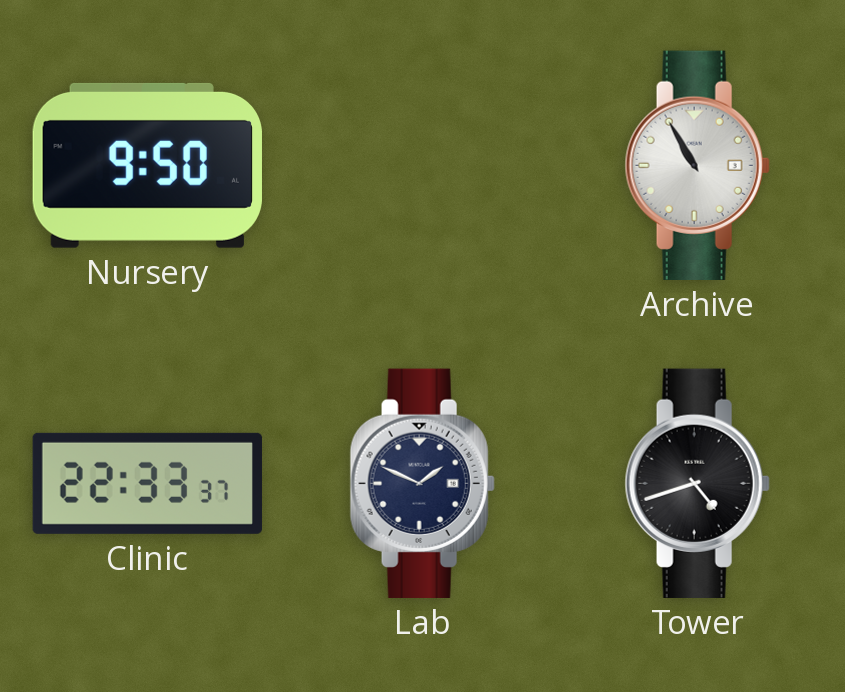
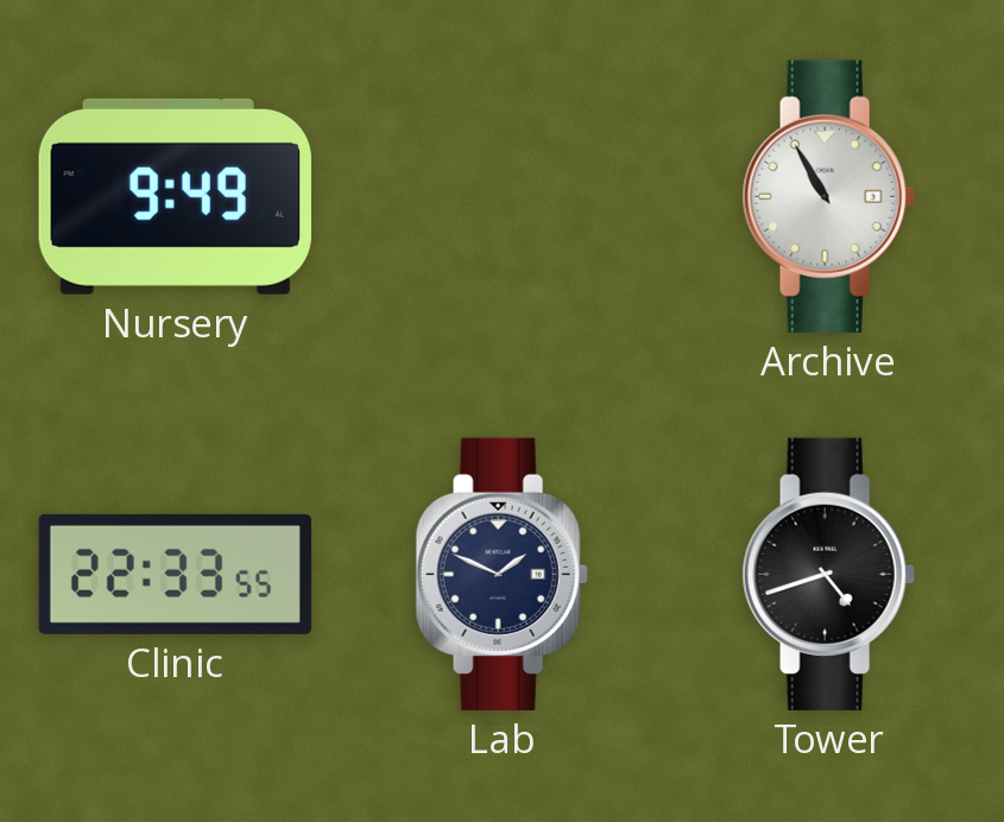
Nursery: 9:50 -> 9:49 (175, 196)
Clinic: 22:33:37 -> 22:33:55 (175, 574)
